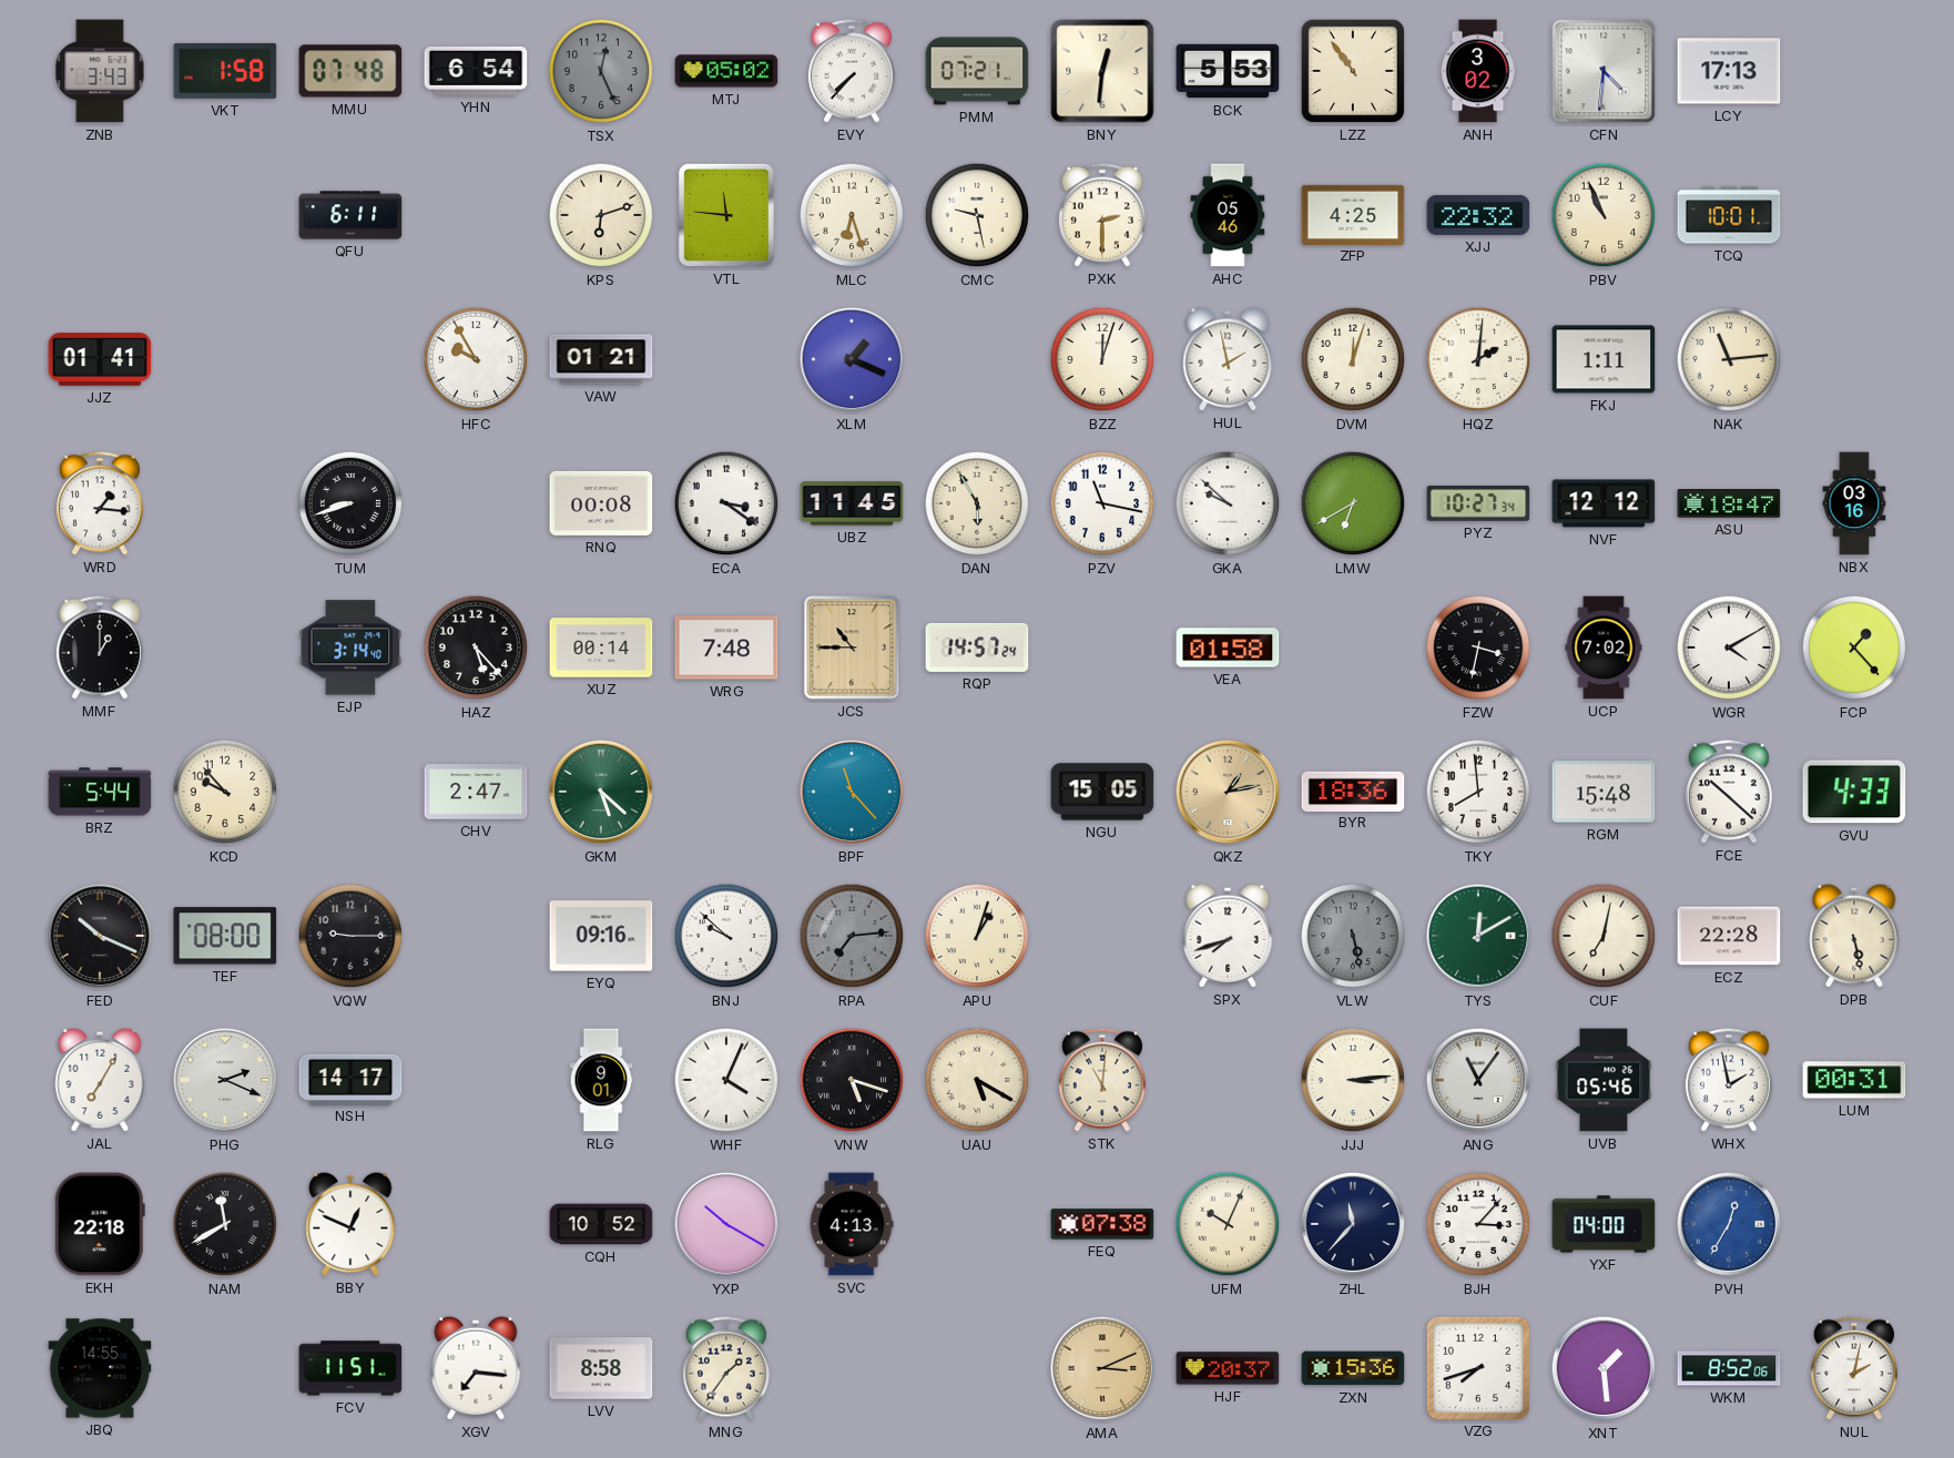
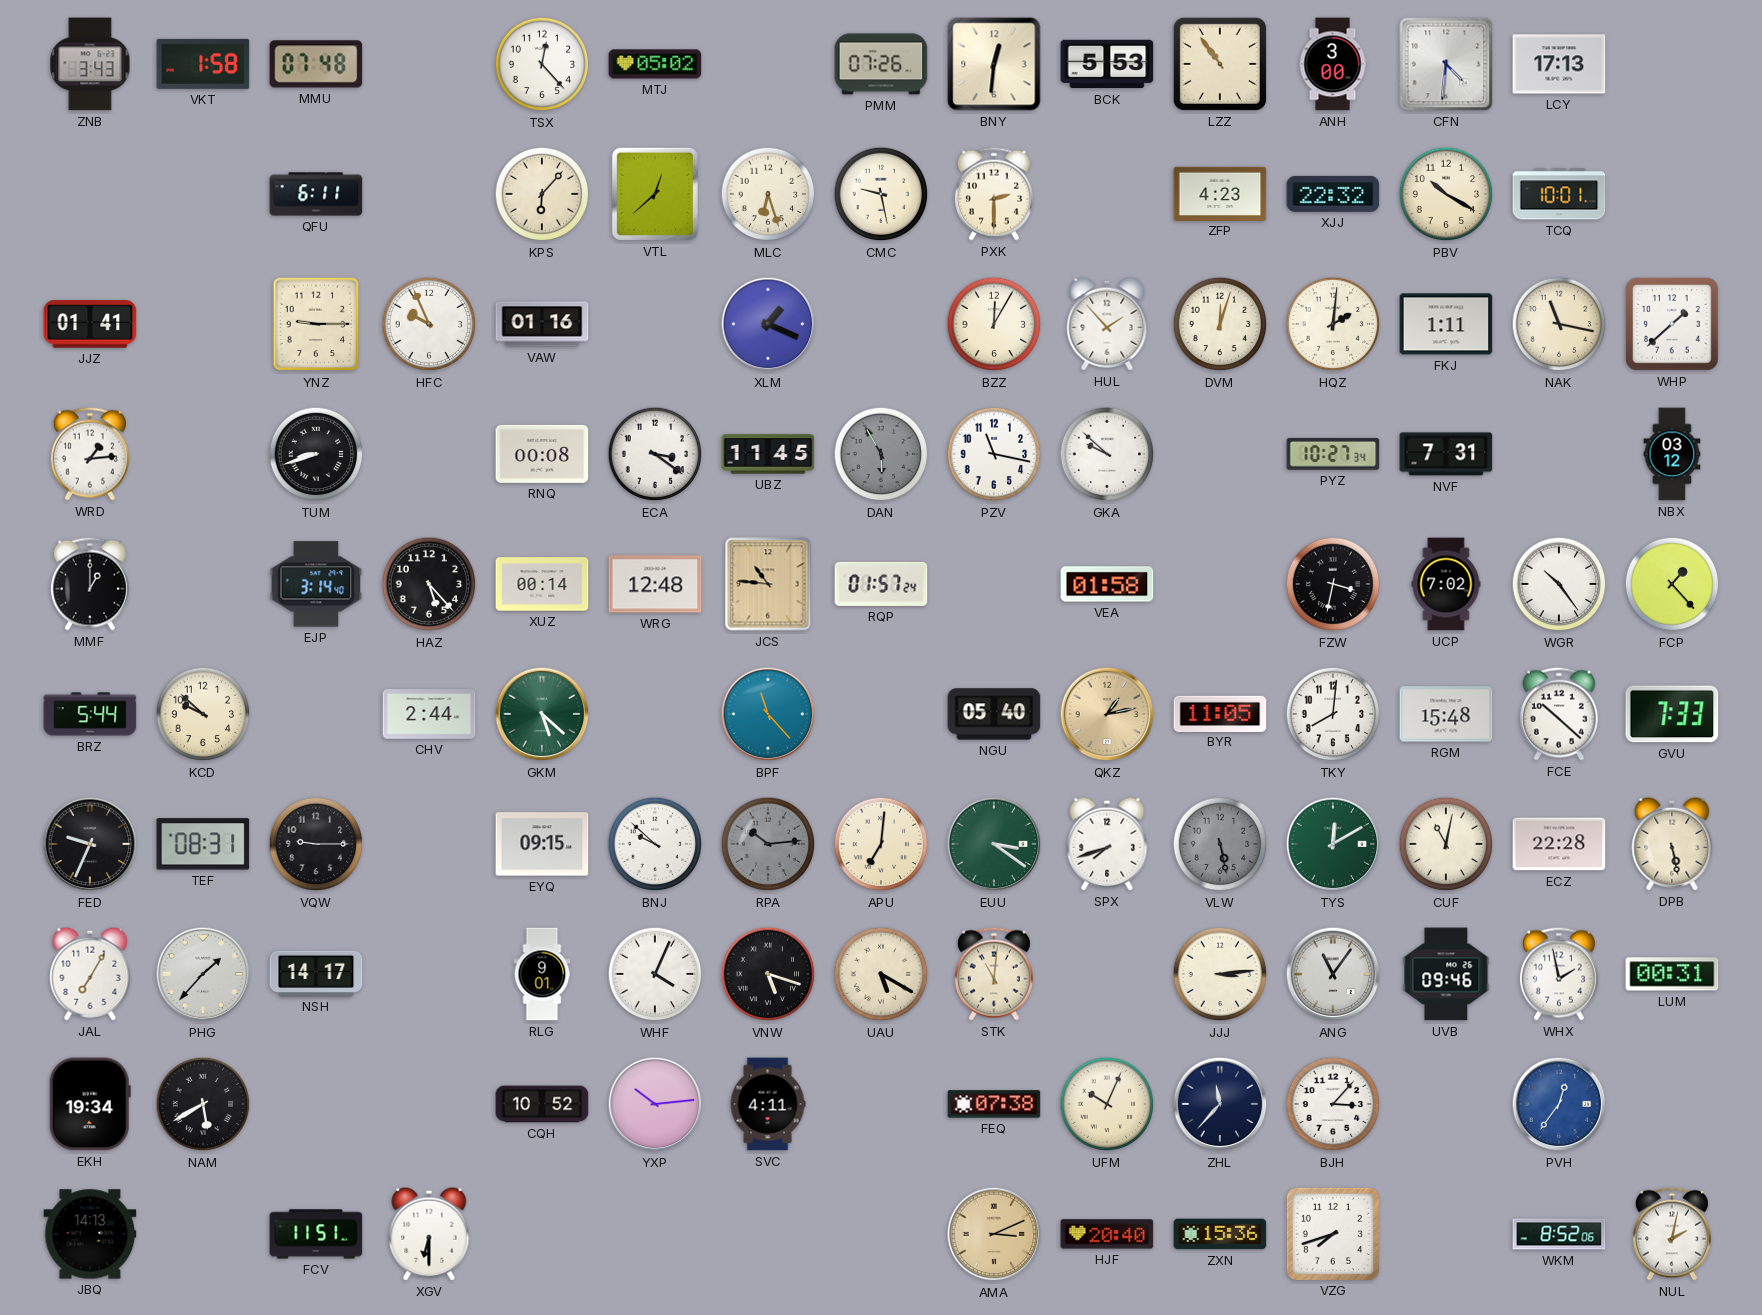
YHN: 6:54 -> none (476, 71)
TSX: 12:26 -> 12:23 (542, 64)
TSX dial: grey -> white (542, 64)
EVY: 7:37 -> none (852, 71)
PMM: 07:21 -> 07:26 (881, 64)
ANH: 3:02 -> 3:00 (1333, 64)
KPS: 6:12 -> 6:07 (542, 194)
VTL: 11:46 -> 12:38 (655, 194)
AHC: 05:46 -> none (1228, 215)
ZFP: 4:25 -> 4:23 (1220, 193)
PBV: 10:56 -> 10:20 (1446, 194)
YNZ: none -> 9:15 (316, 324)
HFC: 9:55 -> 9:56 (429, 324)
VAW: 01:21 -> 01:16 (542, 324)
BZZ: 12:03 -> 12:05 (994, 324)
HUL: 1:58 -> 1:53 (1107, 324)
NAK: 11:14 -> 11:17 (1559, 324)
WHP: none -> 1:38 (1672, 324)
WRD: 1:16 -> 1:14 (90, 454)
DAN dial: cream -> grey (881, 454)
LMW: 6:40 -> none (1353, 503)
NVF: 12:12 -> 7:31 (1446, 454)
ASU: 18:47 -> none (1729, 503)
NBX: 03:16 -> 03:12 (1672, 454)
WRG: 7:48 -> 12:48 (655, 584)
JCS: 10:45 -> 10:46 (768, 584)
RQP: 14:57 -> 01:57 (881, 584)
WGR: 4:10 -> 10:24 (1559, 584)
KCD: 9:53 -> 9:52 (203, 714)
CHV: 2:47 -> 2:44 (429, 714)
NGU: 15:05 -> 05:40 (994, 714)
BYR: 18:36 -> 11:05 (1220, 713)
TKY: 7:59 -> 8:01 (1333, 714)
GVU: 4:33 -> 7:33 (1672, 714)
FED: 10:19 -> 9:34 (90, 844)
TEF: 08:00 -> 08:31 (203, 844)
EYQ: 09:16 -> 09:15 (542, 844)
RPA: 7:14 -> 10:14 (768, 844)
APU: 1:03 -> 7:01 (881, 844)
EUU: none -> 3:21 (994, 844)
CUF: 7:02 -> 11:02 (1446, 844)
PHG: 2:19 -> 1:37 (203, 974)
UVB: 05:46 -> 09:46 (1446, 974)
EKH: 22:18 -> 19:34 (90, 1104)
NAM: 11:40 -> 5:40 (203, 1104)
BBY: 12:49 -> none (350, 1224)
YXP: 10:20 -> 10:14 (655, 1104)
SVC: 4:13 -> 4:11 (768, 1104)
YXF: 04:00 -> none (1604, 1224)
PVH: 12:35 -> 12:36 (1559, 1104)
JBQ: 14:55 -> 14:13 (90, 1234)
XGV: 7:16 -> 6:30 (429, 1234)
LVV: 8:58 -> none (601, 1368)
MNG: 1:36 -> none (726, 1368)
HJF: 20:37 -> 20:40 (1107, 1234)
XNT: 1:29 -> none (1604, 1368)
